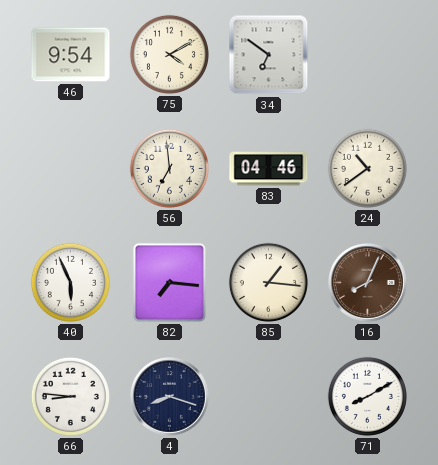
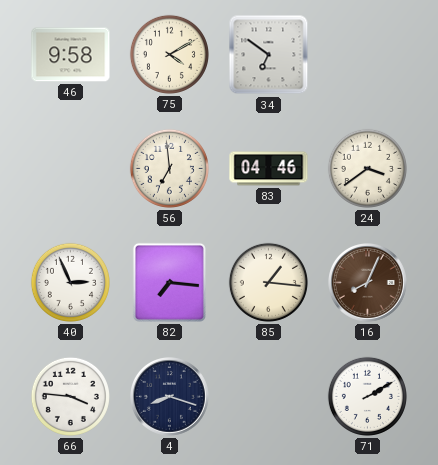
46: 9:54 -> 9:58 (71, 55)
24: 10:39 -> 3:39 (367, 168)
40: 5:56 -> 2:56 (70, 282)
66: 8:46 -> 3:46 (70, 396)
71: 8:10 -> 2:10 (367, 396)
